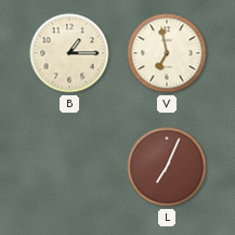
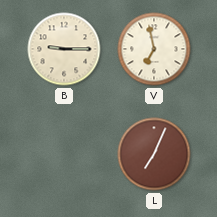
B: 1:15 -> 9:15 (64, 49)
